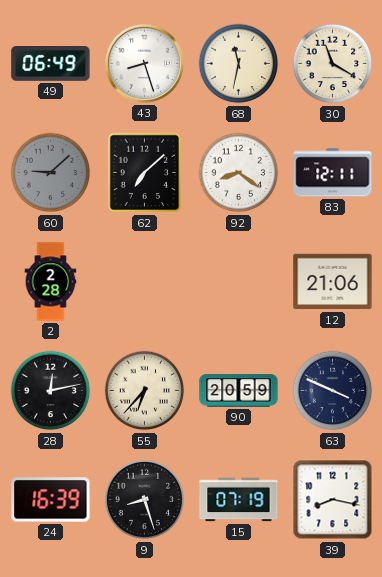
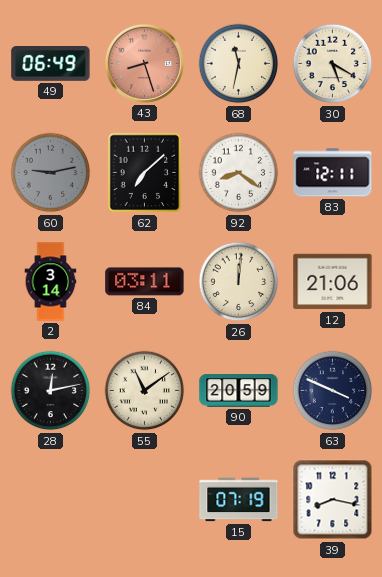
43 dial: white -> salmon (144, 63)
30: 11:20 -> 5:20 (333, 64)
60: 9:08 -> 9:13 (51, 173)
2: 2:28 -> 3:14 (51, 282)
84: none -> 03:11 (145, 282)
26: none -> 12:01 (239, 282)
55: 6:37 -> 11:09 (145, 391)
24: 16:39 -> none (51, 500)
9: 8:27 -> none (145, 500)
